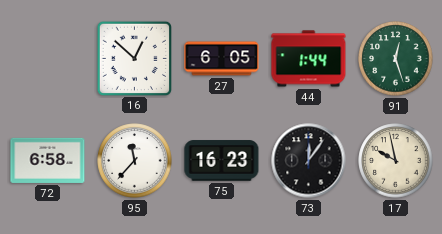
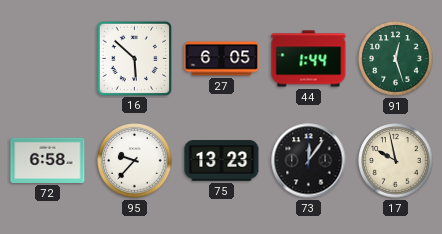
16: 12:52 -> 5:52 (134, 58)
95: 11:37 -> 9:37 (135, 161)
75: 16:23 -> 13:23 (222, 161)
